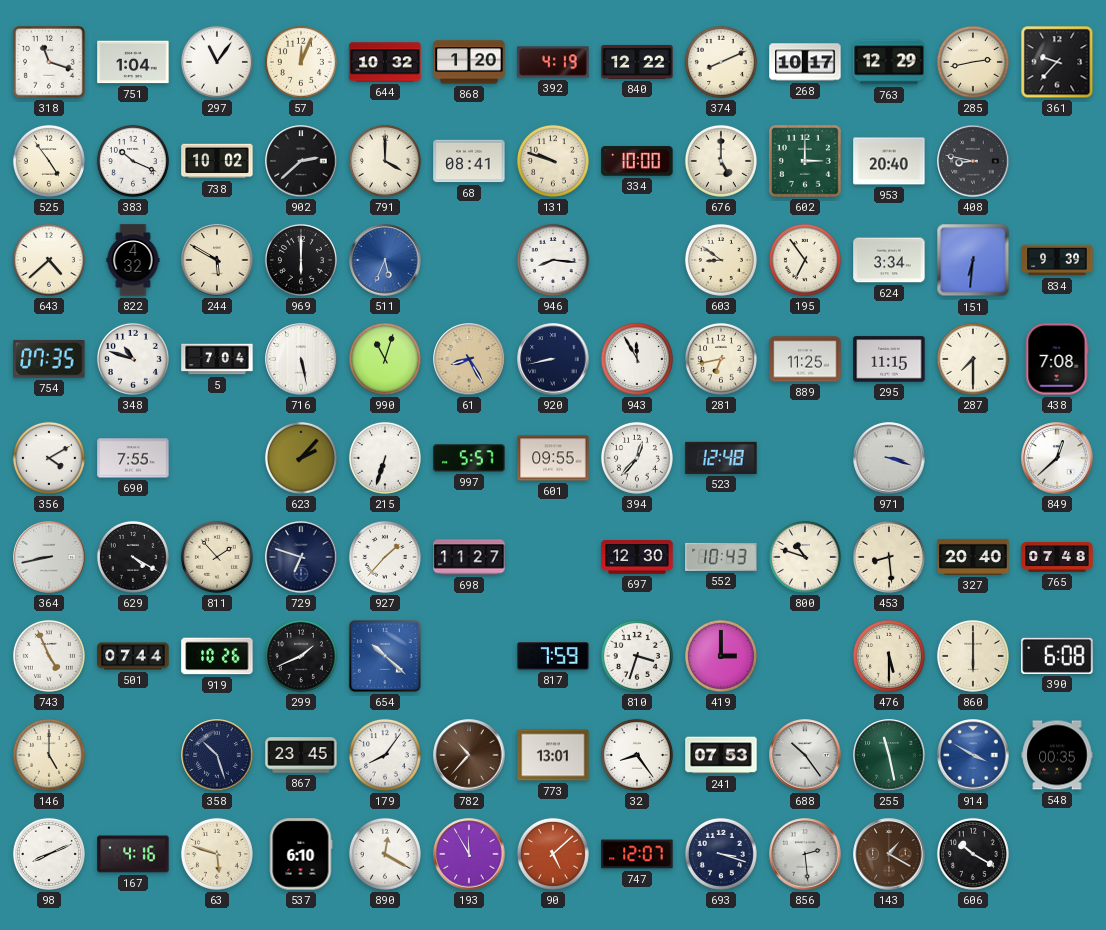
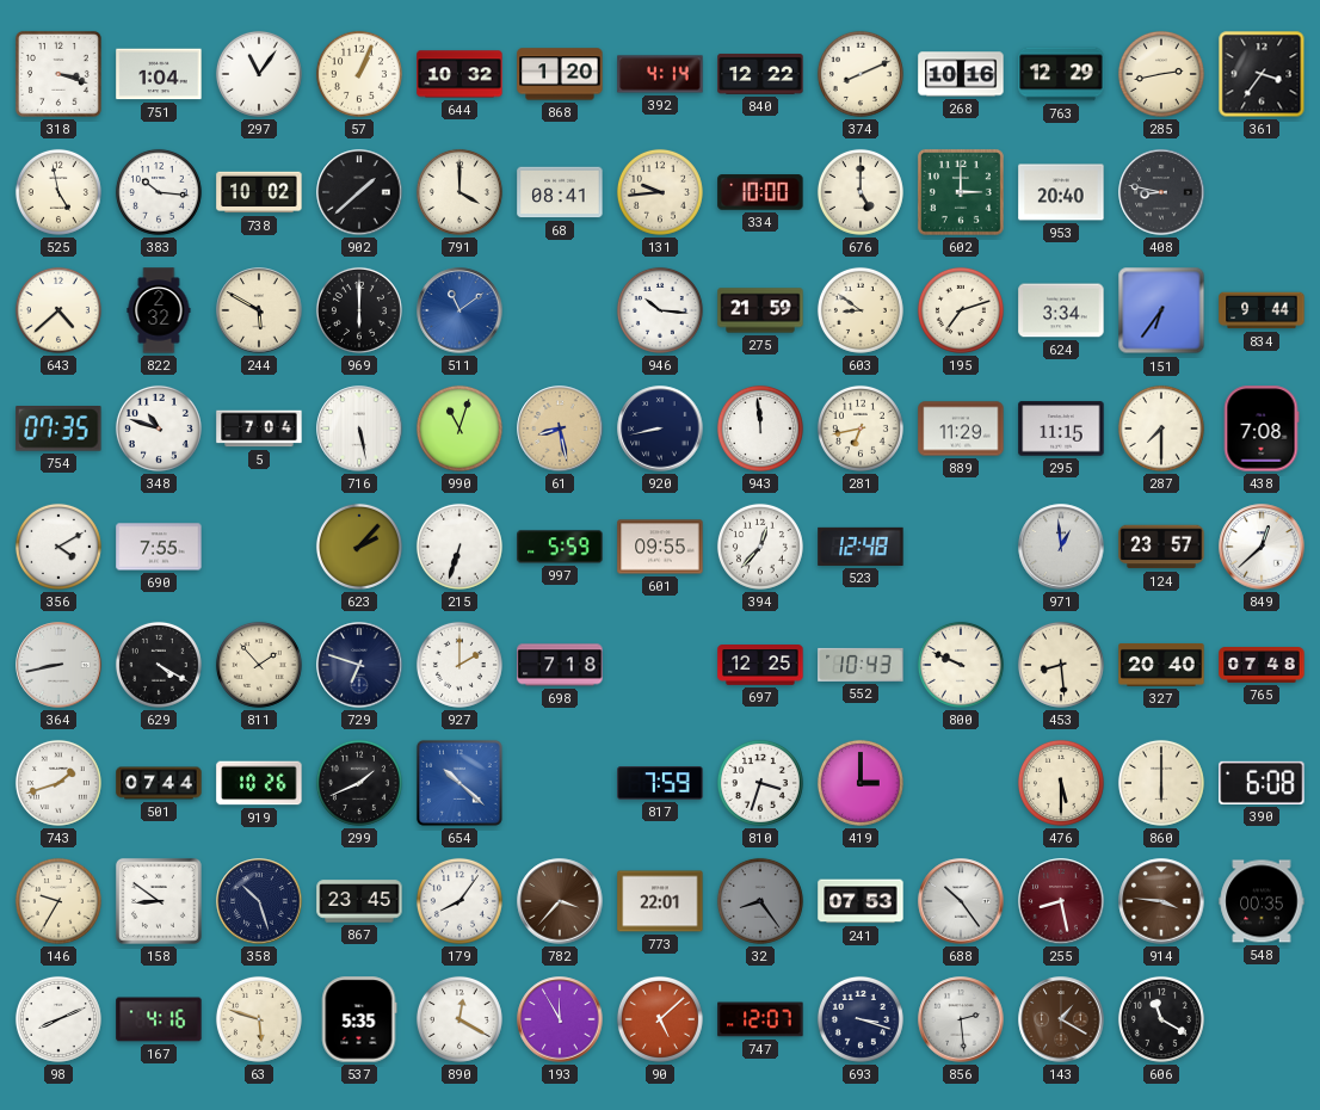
318: 11:18 -> 3:18 (58, 74)
57: 12:04 -> 1:04 (359, 74)
392: 4:19 -> 4:14 (660, 74)
268: 10:17 -> 10:16 (961, 74)
361: 9:37 -> 3:36 (1262, 74)
525: 4:54 -> 4:58 (58, 192)
383: 10:19 -> 10:16 (159, 192)
902: 2:38 -> 1:38 (359, 192)
131: 9:48 -> 9:44 (660, 192)
822: 4:32 -> 2:32 (159, 310)
511: 5:34 -> 11:09 (459, 310)
946: 8:16 -> 10:16 (660, 310)
275: none -> 21:59 (760, 310)
195: 6:54 -> 7:12 (961, 310)
151: 6:31 -> 6:36 (1161, 310)
834: 9:39 -> 9:44 (1262, 310)
61: 8:25 -> 8:28 (560, 428)
943: 11:55 -> 11:59 (760, 428)
889: 11:25 -> 11:29 (961, 428)
997: 5:57 -> 5:59 (560, 547)
971: 3:18 -> 12:59 (1061, 547)
124: none -> 23:57 (1161, 547)
927: 1:37 -> 2:00 (459, 665)
698: 11:27 -> 7:18 (560, 665)
697: 12:30 -> 12:25 (760, 665)
800: 10:48 -> 9:49 (961, 665)
743: 4:56 -> 1:42 (58, 783)
146: 5:00 -> 9:35 (58, 901)
158: none -> 8:51 (159, 901)
782: 10:37 -> 3:37 (560, 901)
773: 13:01 -> 22:01 (660, 901)
32 dial: white -> grey (760, 901)
255: 11:28 -> 8:28 (1061, 901)
255 dial: green -> burgundy (1061, 901)
914: 3:50 -> 3:46 (1161, 901)
914 dial: blue -> brown (1161, 901)
537: 6:10 -> 5:35 (359, 1019)
606: 10:20 -> 11:20 (1161, 1019)
